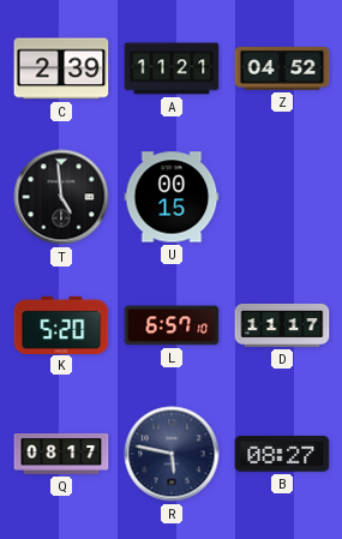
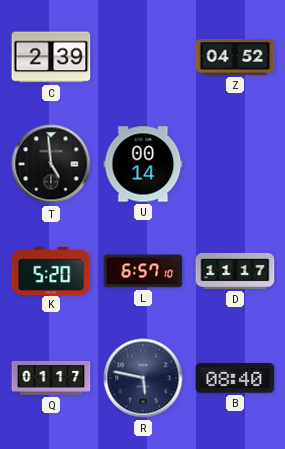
A: 11:21 -> none (172, 68)
U: 00:15 -> 00:14 (143, 164)
Q: 08:17 -> 01:17 (51, 379)
B: 08:27 -> 08:40 (235, 378)
